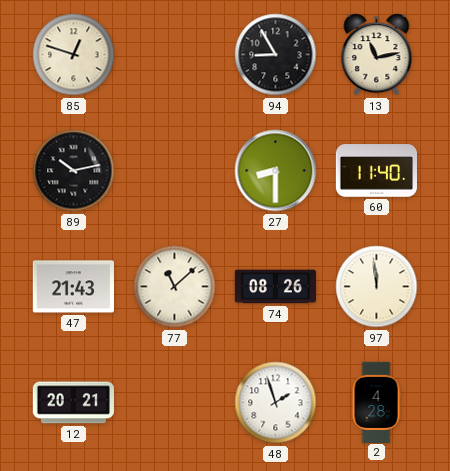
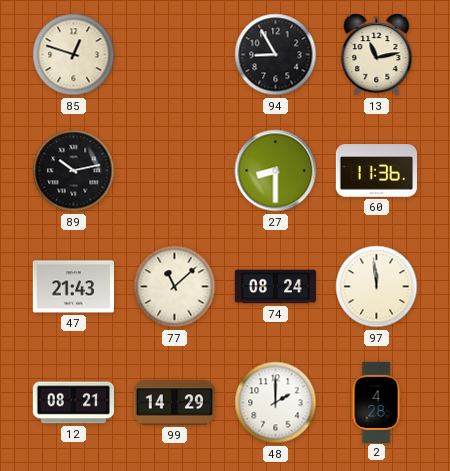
60: 11:40 -> 11:36 (376, 171)
74: 08:26 -> 08:24 (275, 287)
12: 20:21 -> 08:21 (73, 403)
99: none -> 14:29 (174, 403)
48: 1:57 -> 2:00 (276, 403)
